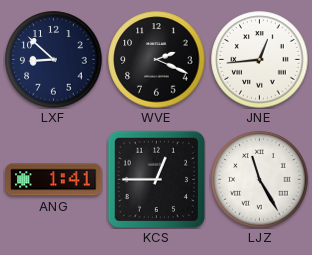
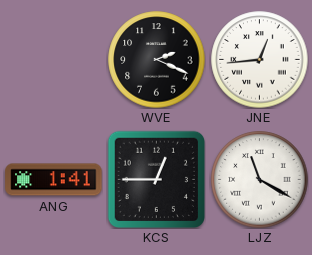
LXF: 8:52 -> none (54, 60)
LJZ: 11:25 -> 11:20 (260, 180)
